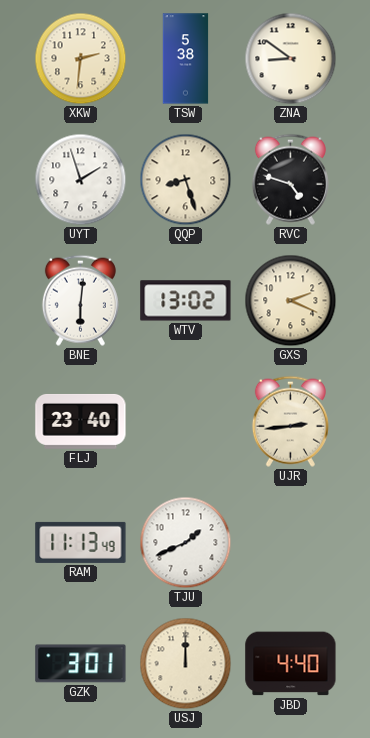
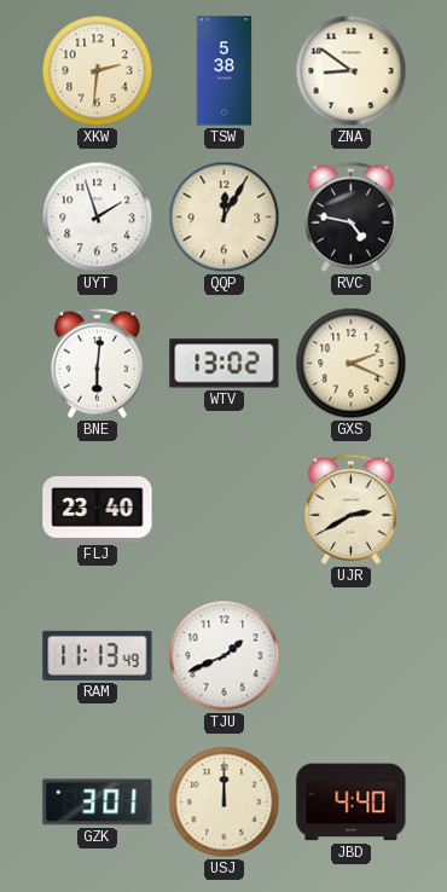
QQP: 8:27 -> 12:05 (225, 218)
RVC: 4:48 -> 4:47 (350, 216)
UJR: 2:44 -> 2:40 (350, 509)
